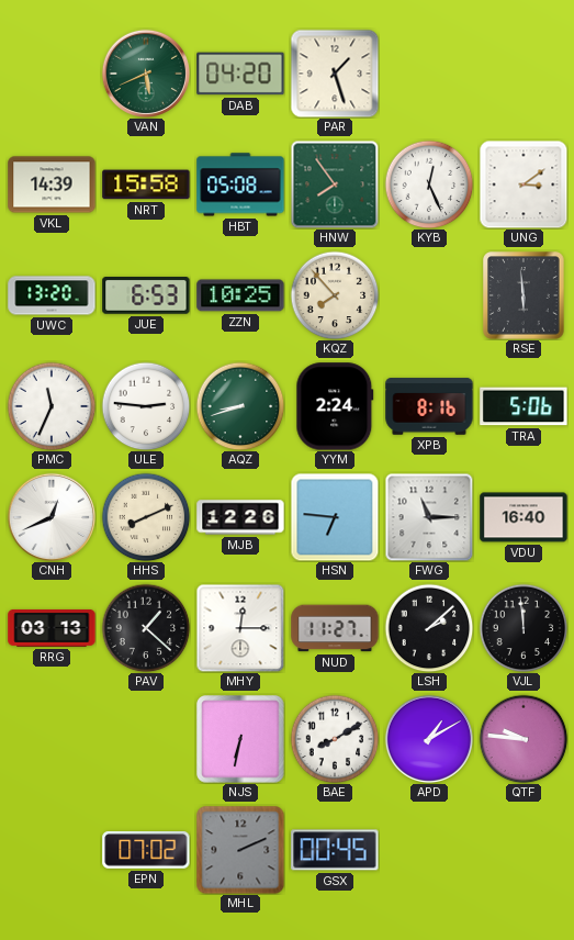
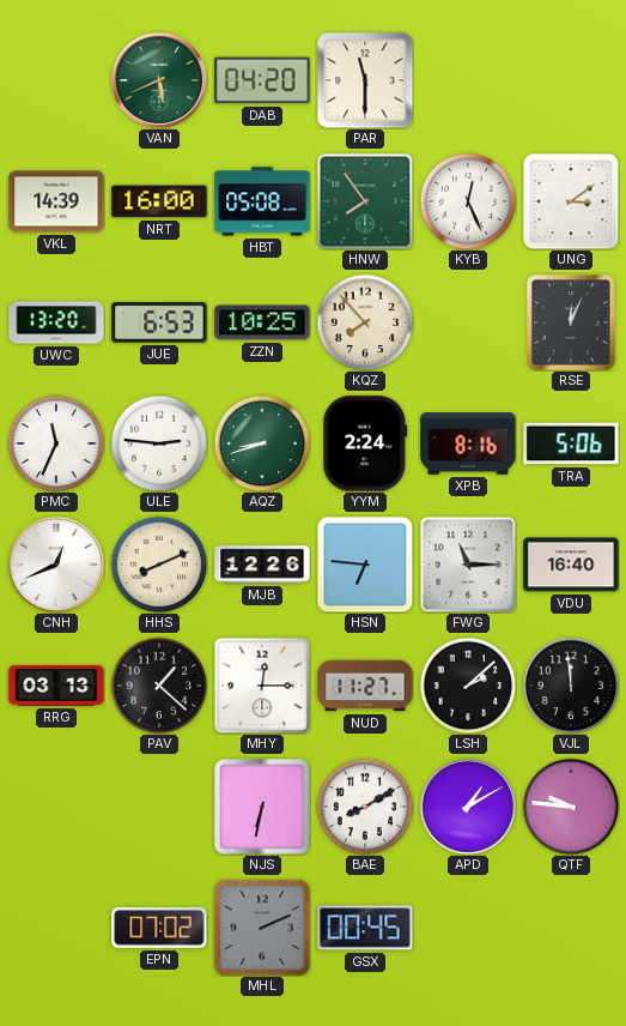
PAR: 1:27 -> 11:30 (365, 80)
NRT: 15:58 -> 16:00 (159, 201)
RSE: 5:59 -> 12:04 (571, 322)
